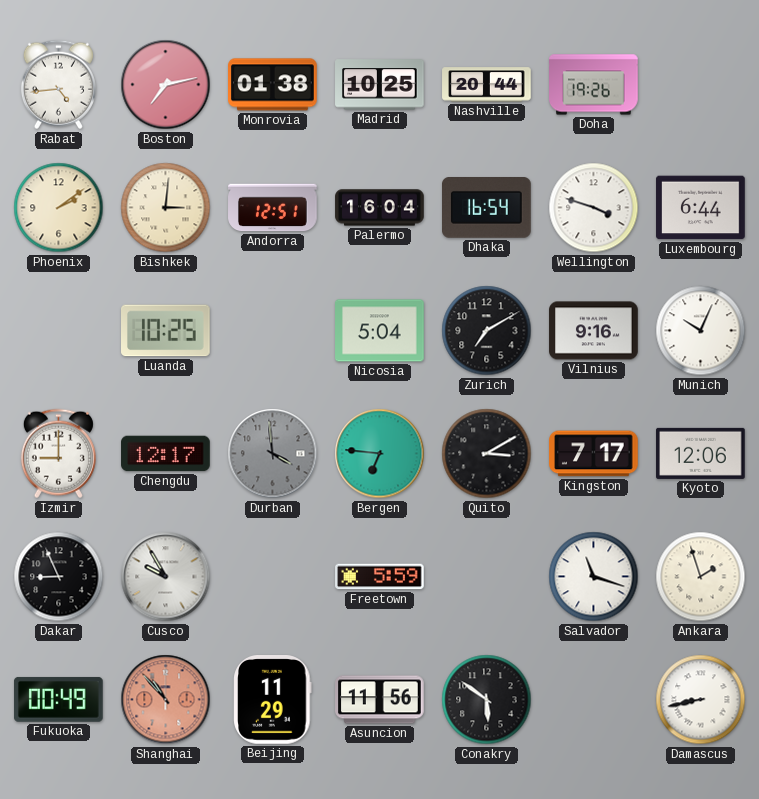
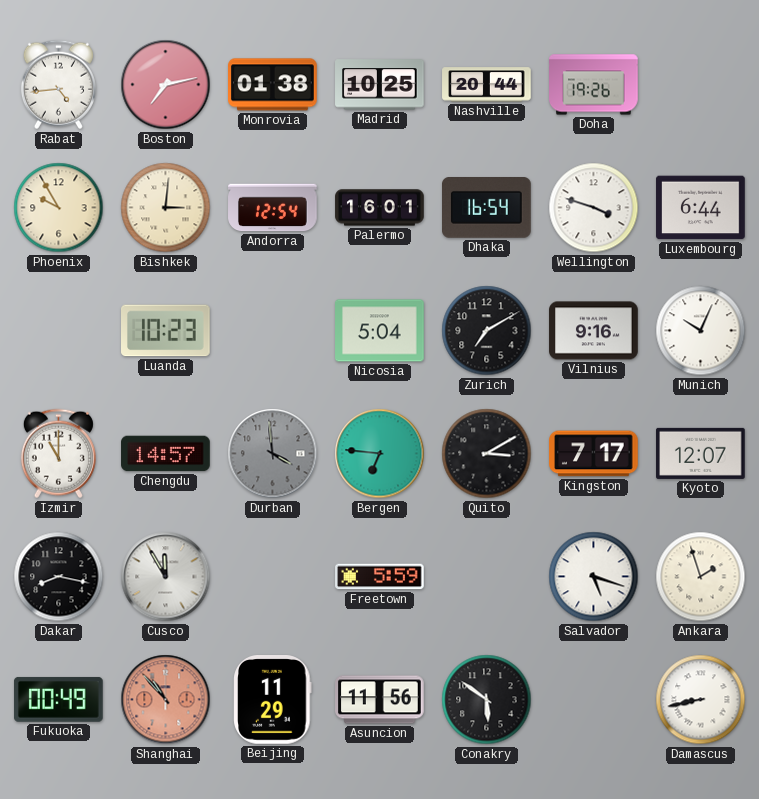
Phoenix: 2:09 -> 9:55 (59, 208)
Andorra: 12:51 -> 12:54 (273, 208)
Palermo: 16:04 -> 16:01 (380, 208)
Luanda: 10:25 -> 10:23 (166, 331)
Izmir: 9:00 -> 11:00 (58, 454)
Chengdu: 12:17 -> 14:57 (166, 454)
Kyoto: 12:06 -> 12:07 (701, 453)
Dakar: 8:56 -> 8:17 (59, 577)
Cusco: 9:55 -> 11:55 (166, 577)
Salvador: 11:18 -> 5:18 (594, 577)
